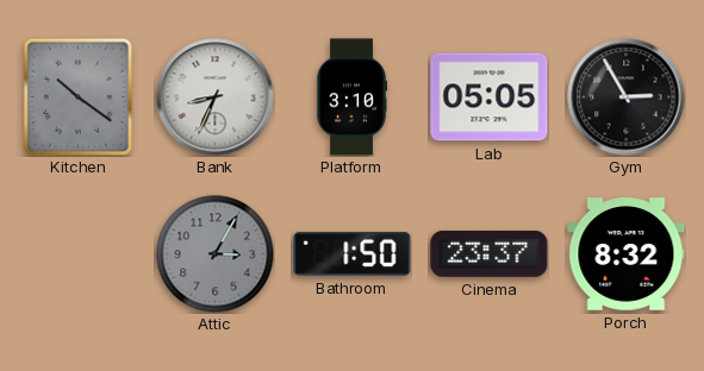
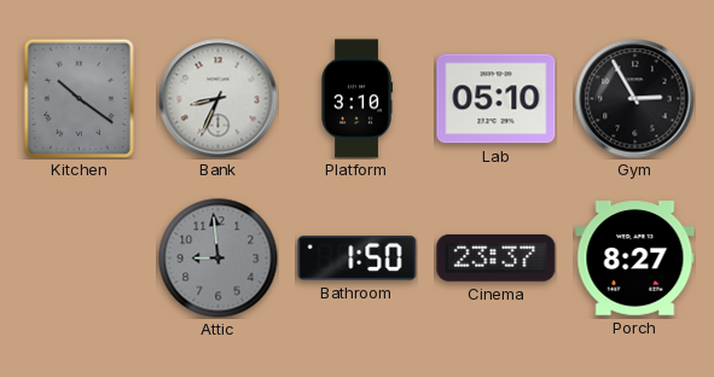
Lab: 05:05 -> 05:10 (497, 99)
Attic: 3:05 -> 8:59 (219, 259)
Porch: 8:32 -> 8:27 (635, 259)
